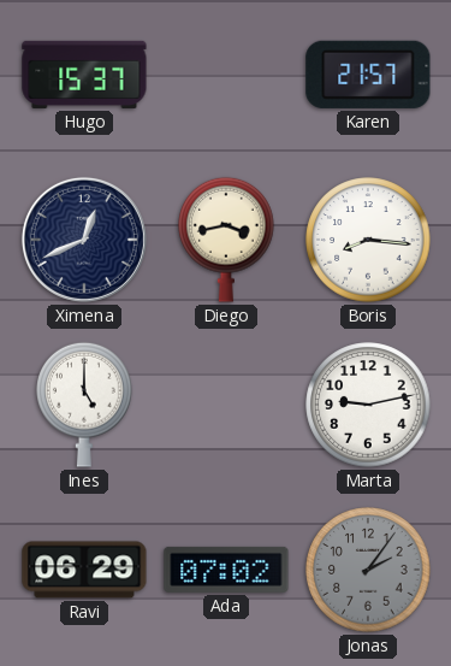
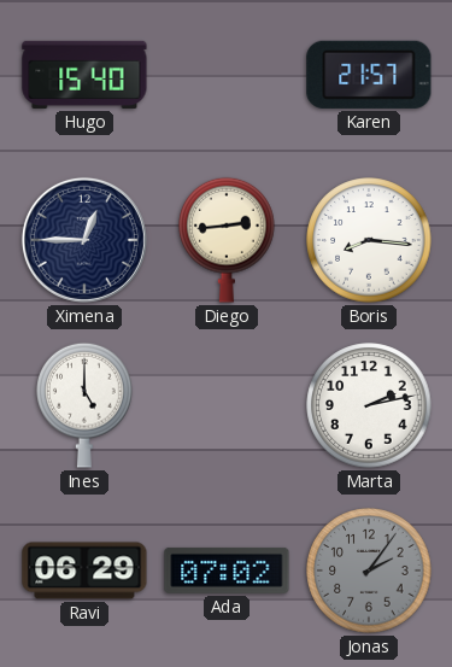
Hugo: 15:37 -> 15:40 (84, 75)
Ximena: 12:41 -> 12:45 (84, 240)
Diego: 3:43 -> 2:44 (227, 240)
Marta: 9:13 -> 2:13 (369, 405)
